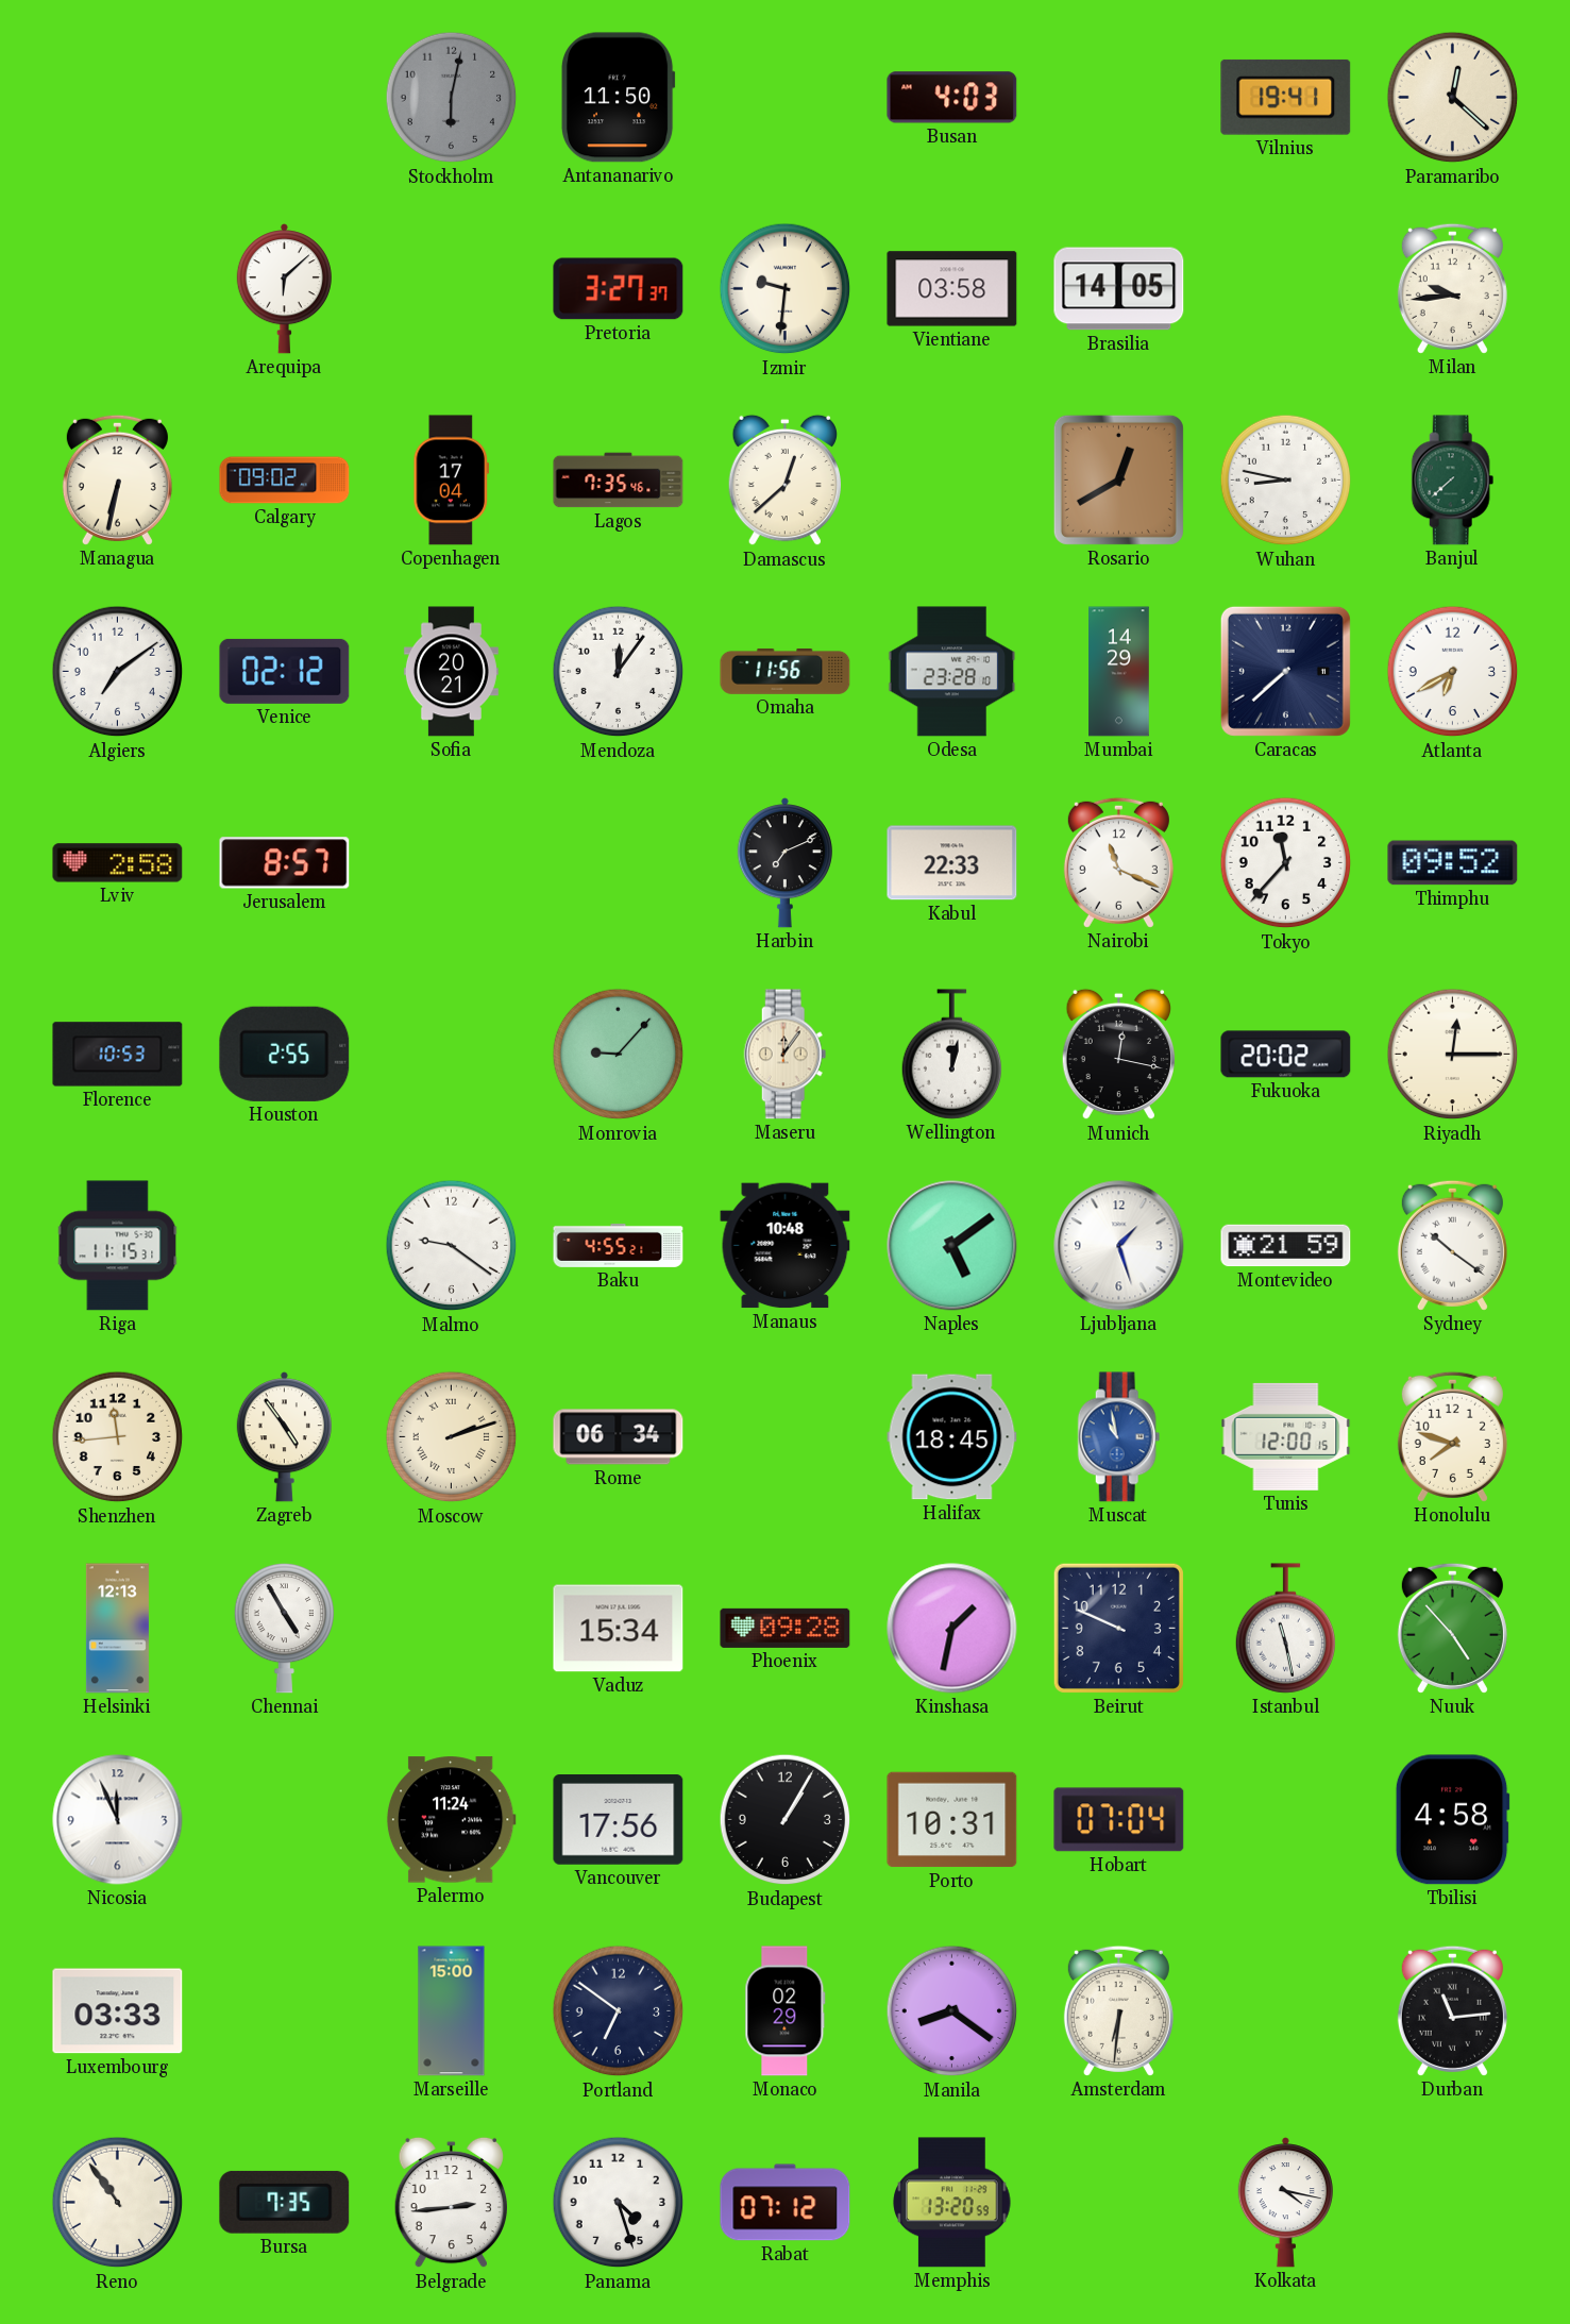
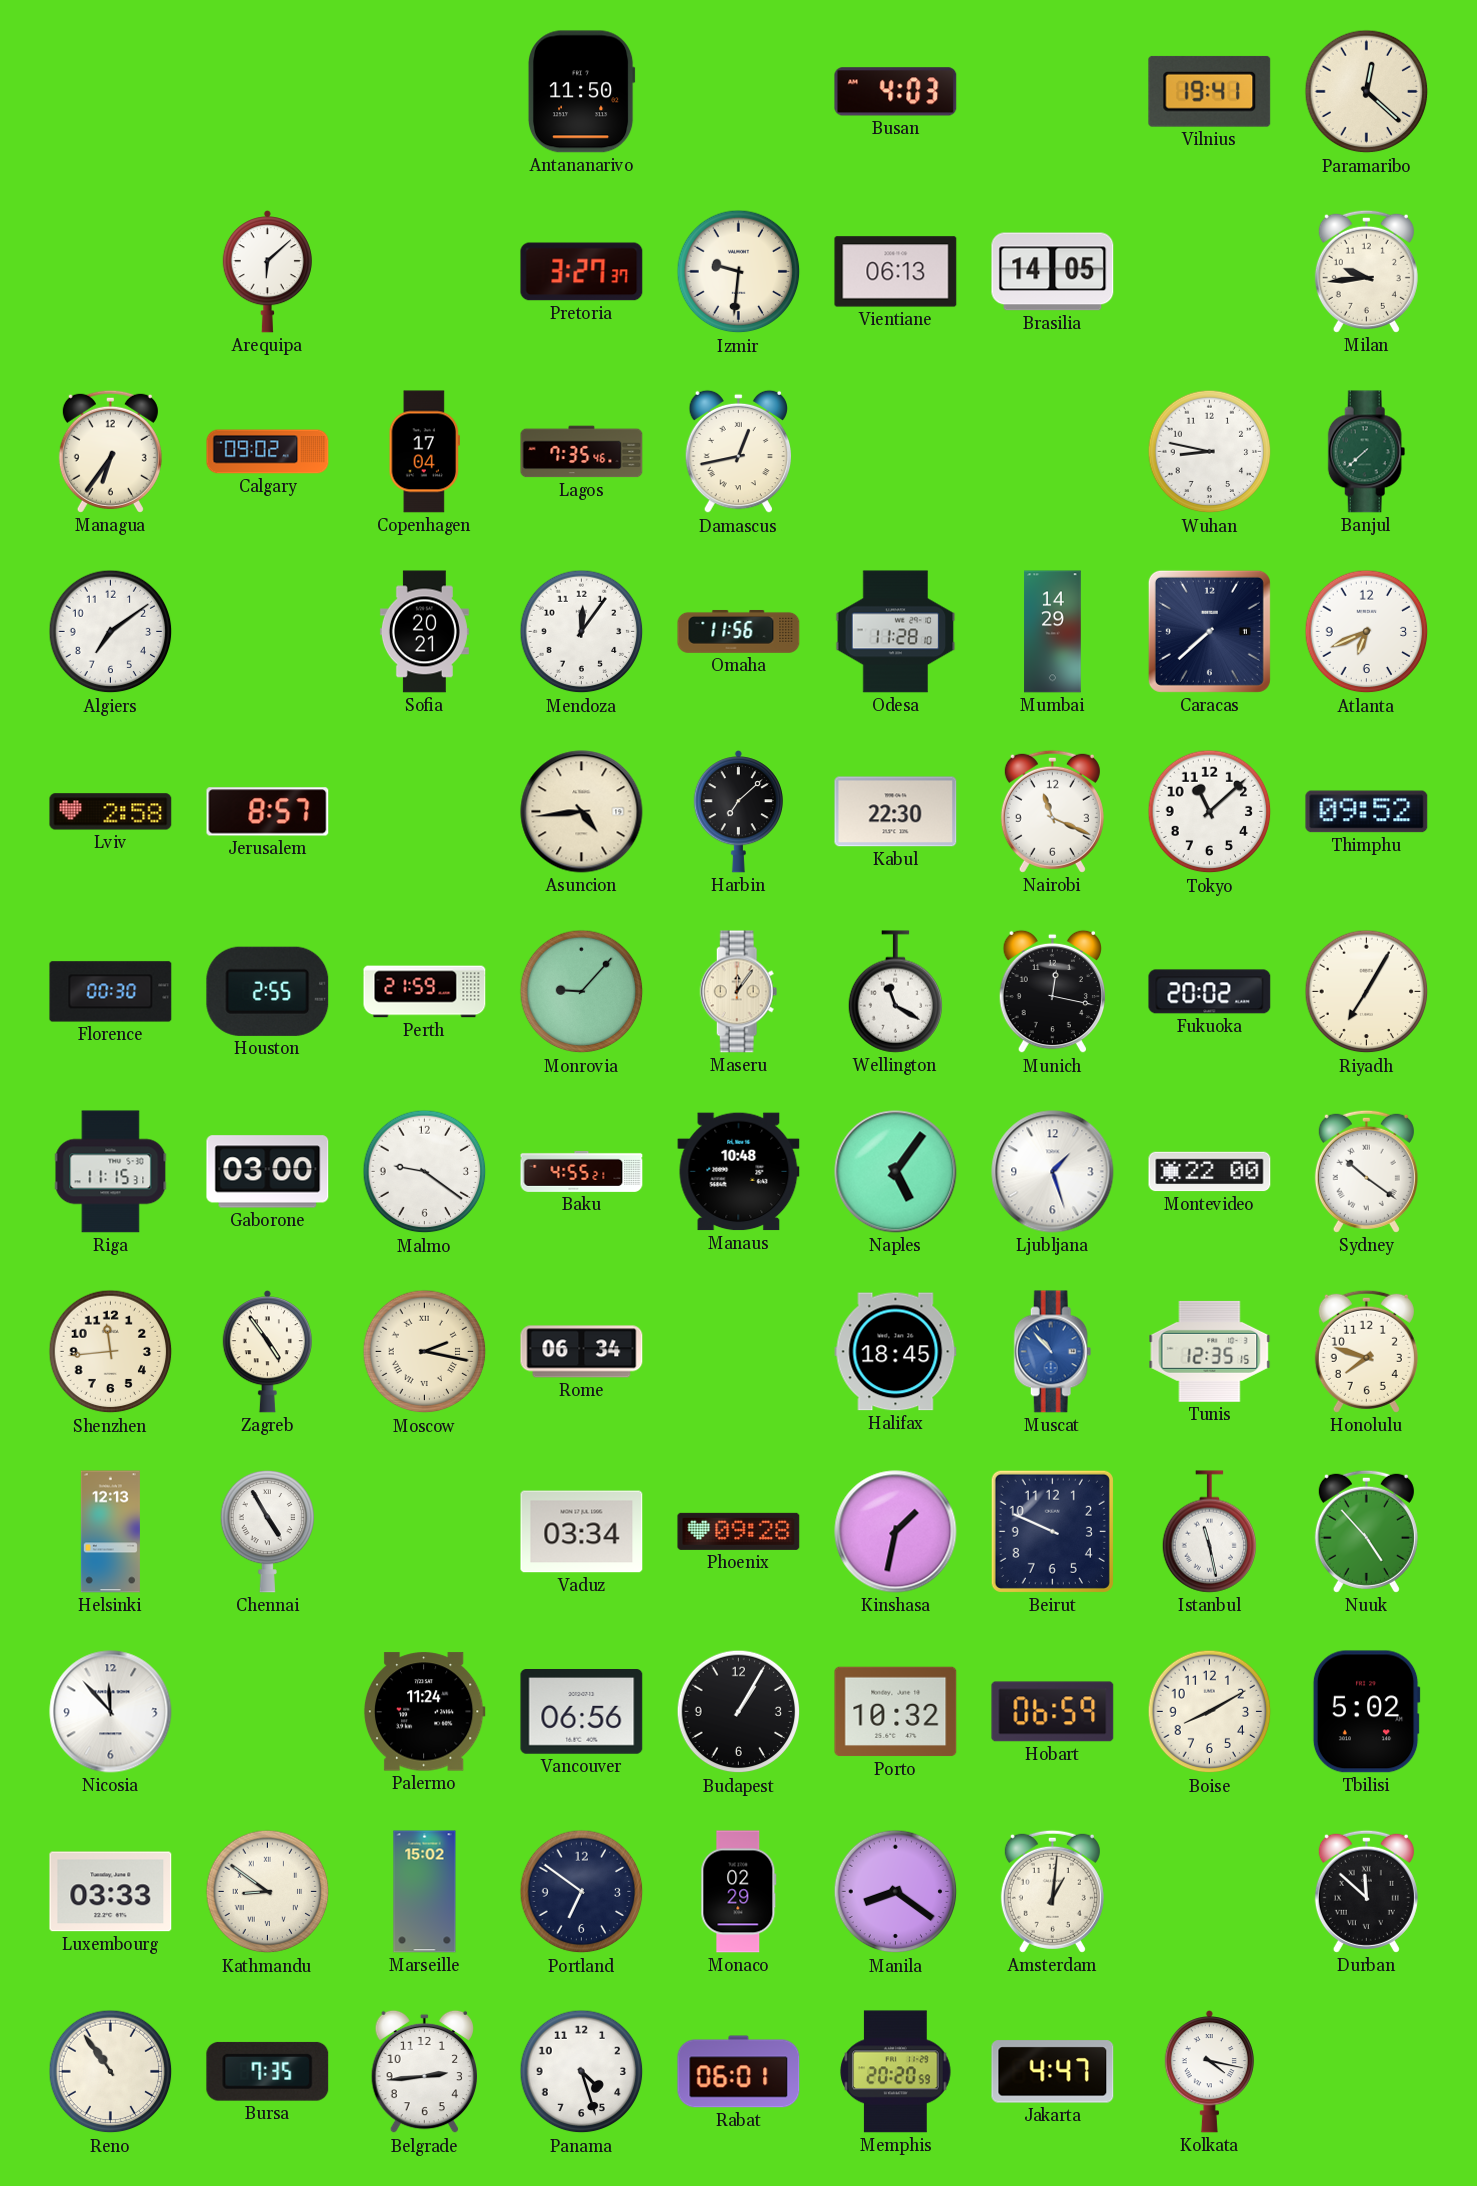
Stockholm: 6:02 -> none (452, 98)
Vientiane: 03:58 -> 06:13 (896, 272)
Managua: 6:32 -> 6:36 (110, 451)
Damascus: 12:38 -> 12:43 (738, 452)
Rosario: 12:40 -> none (1118, 479)
Venice: 02:12 -> none (285, 671)
Odesa: 23:28 -> 11:28 (896, 632)
Atlanta: 6:40 -> 6:41 (1367, 632)
Asuncion: none -> 4:44 (582, 812)
Harbin: 7:11 -> 7:08 (738, 812)
Kabul: 22:33 -> 22:30 (896, 812)
Tokyo: 11:37 -> 11:08 (1210, 812)
Florence: 10:53 -> 00:30 (111, 992)
Perth: none -> 21:59 (425, 992)
Wellington: 12:02 -> 11:20 (896, 992)
Riyadh: 12:15 -> 7:05 (1367, 992)
Gaborone: none -> 03:00 (268, 1172)
Naples: 5:09 -> 5:06 (896, 1172)
Montevideo: 21:59 -> 22:00 (1210, 1172)
Moscow: 2:12 -> 2:17 (425, 1352)
Muscat: 10:58 -> 10:53 (1053, 1352)
Tunis: 12:00 -> 12:35 (1210, 1351)
Vaduz: 15:34 -> 03:34 (582, 1532)
Nicosia: 11:56 -> 11:53 (111, 1712)
Vancouver: 17:56 -> 06:56 (582, 1712)
Porto: 10:31 -> 10:32 (896, 1712)
Hobart: 07:04 -> 06:59 (1053, 1712)
Boise: none -> 8:10 (1210, 1712)
Tbilisi: 4:58 -> 5:02 (1366, 1712)
Kathmandu: none -> 8:51 (268, 1892)
Marseille: 15:00 -> 15:02 (425, 1892)
Amsterdam: 6:31 -> 1:01 (1052, 1891)
Durban: 11:14 -> 11:52 (1366, 1891)
Rabat: 07:12 -> 06:01 (739, 2072)
Memphis: 13:20 -> 20:20 (896, 2072)
Jakarta: none -> 4:47 (1053, 2072)
